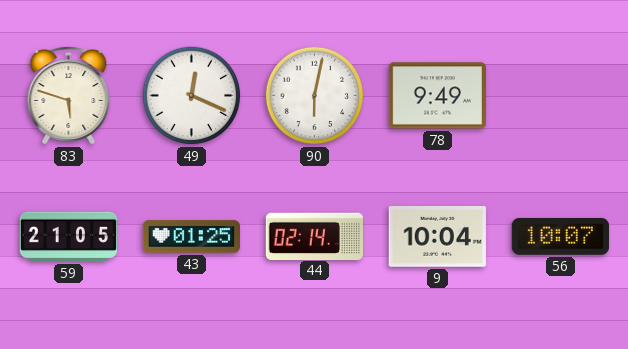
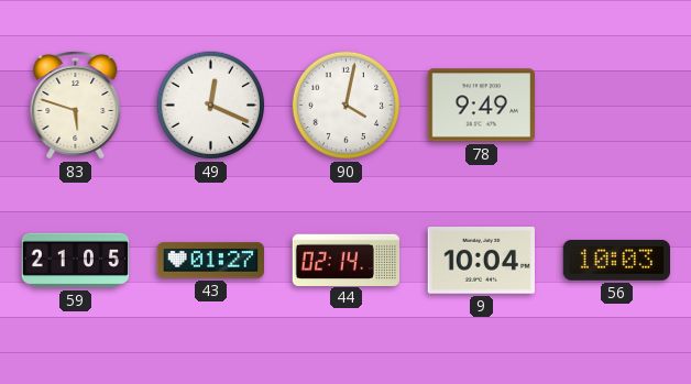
90: 6:02 -> 4:02 (347, 106)
43: 01:25 -> 01:27 (211, 261)
56: 10:07 -> 10:03 (616, 260)
